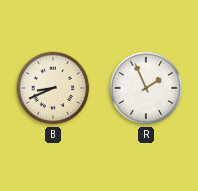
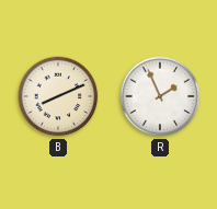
B: 8:41 -> 8:11 (58, 96)
